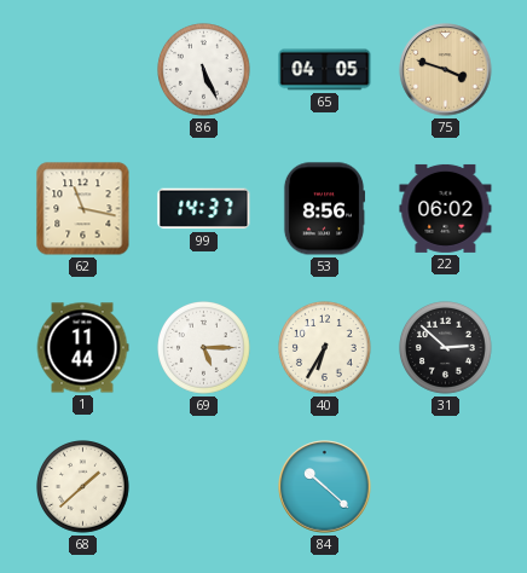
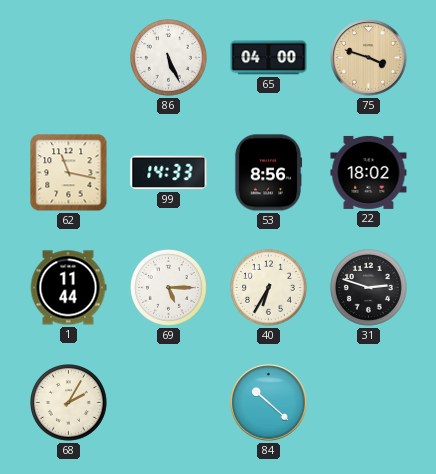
65: 04:05 -> 04:00 (269, 58)
99: 14:37 -> 14:33 (169, 173)
22: 06:02 -> 18:02 (369, 172)
31: 2:52 -> 2:48 (369, 288)
68: 1:38 -> 2:05 (69, 403)
